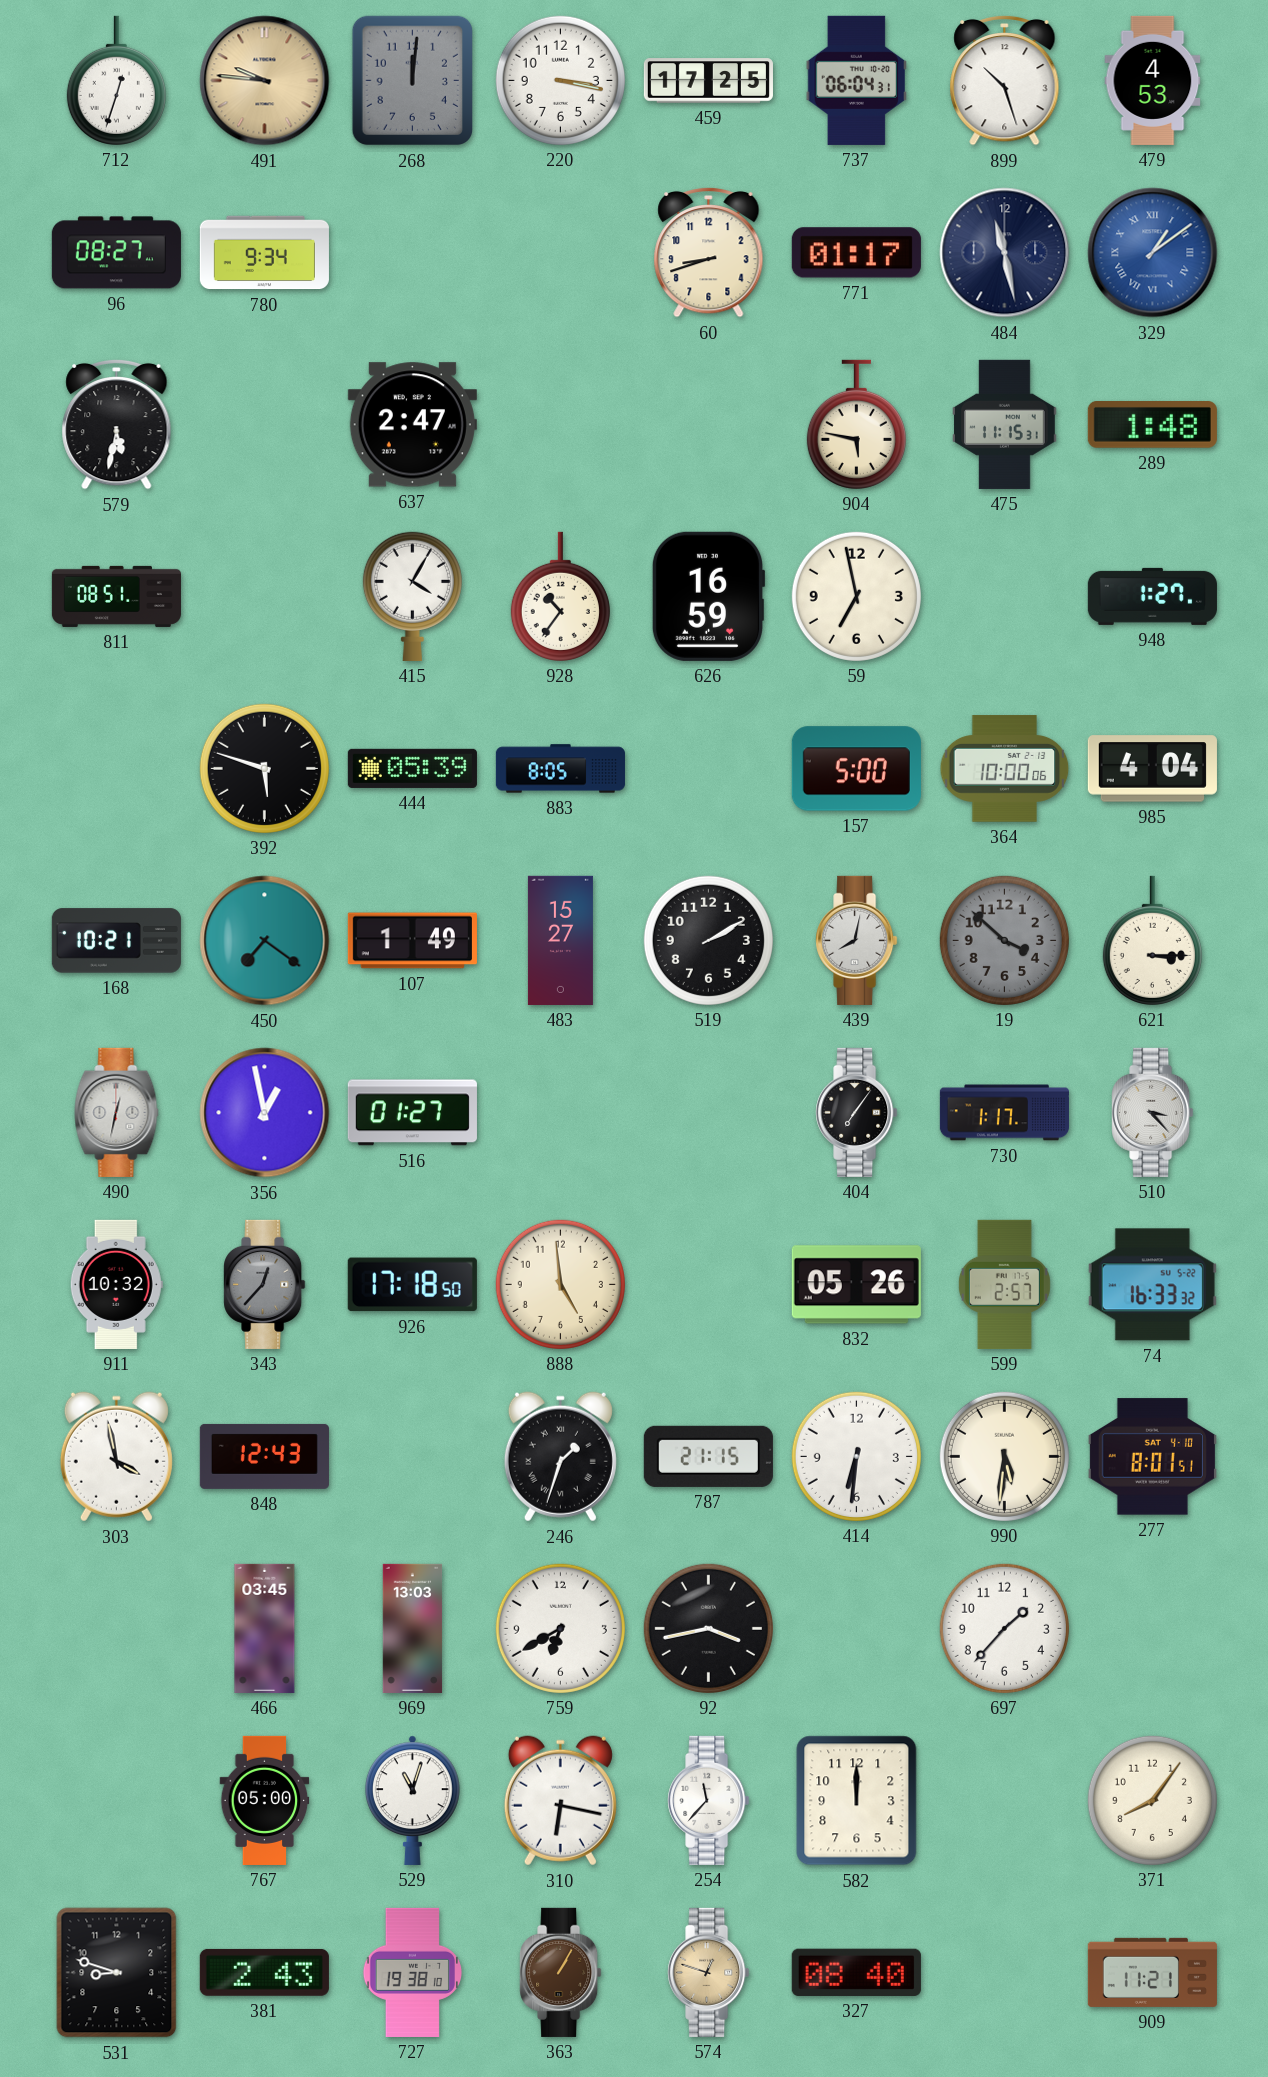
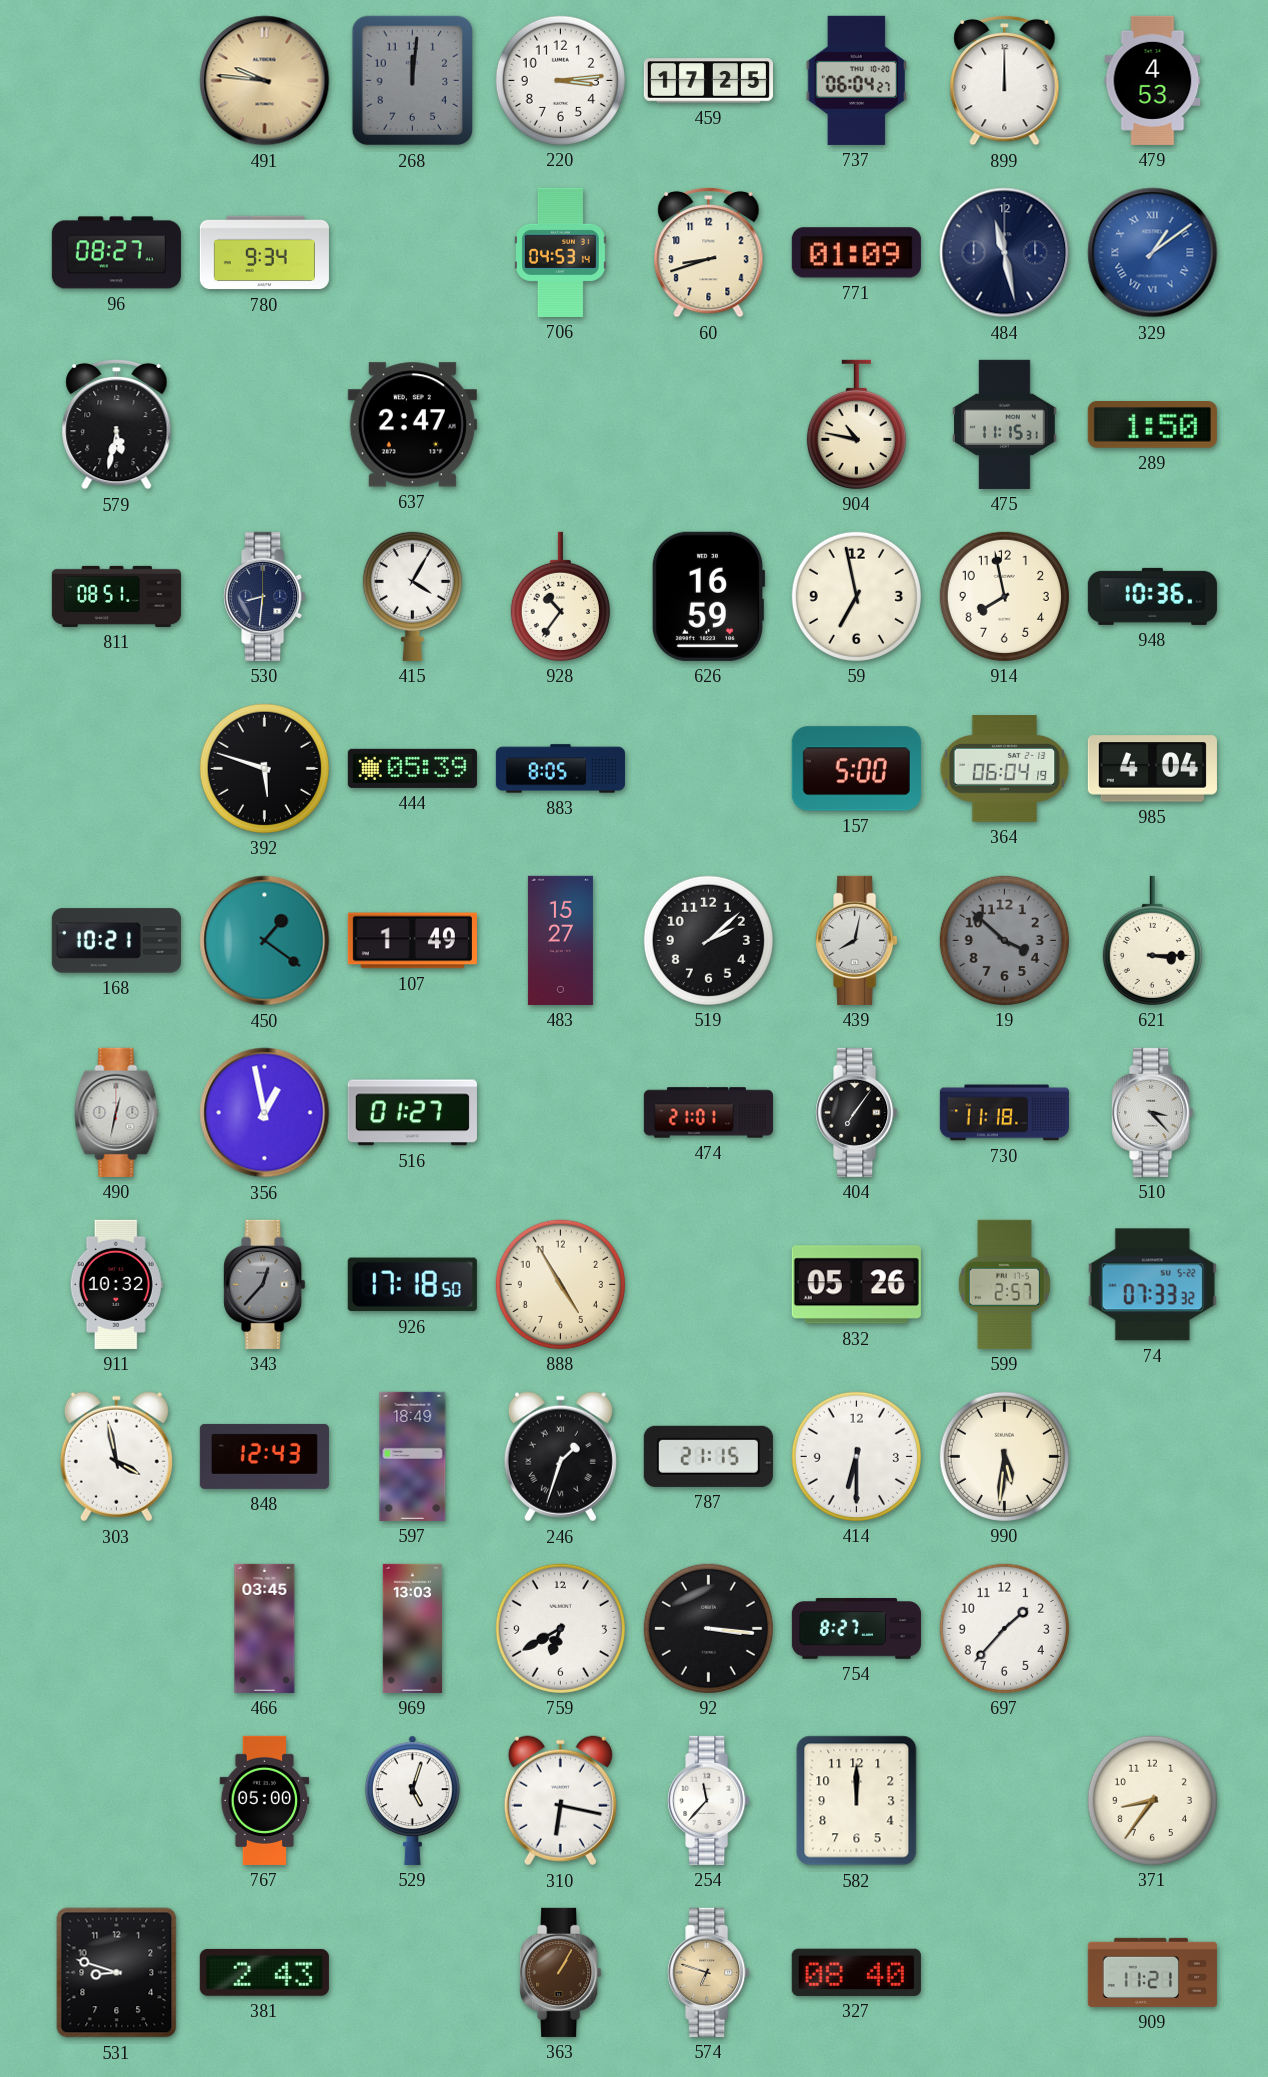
712: 12:33 -> none (116, 80)
220: 3:17 -> 3:14 (560, 80)
737: 06:04:31 -> 06:04:27 (857, 80)
899: 10:27 -> 12:00 (1005, 80)
706: none -> 04:53 (560, 252)
771: 01:17 -> 01:09 (856, 253)
904: 5:47 -> 10:47 (856, 424)
289: 1:48 -> 1:50 (1152, 425)
530: none -> 8:31 (265, 596)
914: none -> 7:58 (1004, 596)
948: 1:27 -> 10:36 (1152, 596)
364: 10:00 -> 06:04 (1005, 769)
450: 7:21 -> 1:21 (265, 941)
519: 2:10 -> 2:08 (708, 940)
474: none -> 21:01 (708, 1113)
730: 1:17 -> 11:18 (1004, 1113)
888: 4:59 -> 4:55 (560, 1284)
74: 16:33 -> 07:33 (1152, 1285)
597: none -> 18:49 (413, 1456)
414: 6:31 -> 6:30 (856, 1456)
277: 8:01 -> none (1152, 1457)
92: 3:43 -> 3:16 (708, 1628)
754: none -> 8:27 (856, 1629)
529: 11:03 -> 5:03 (413, 1800)
371: 8:06 -> 8:36 (1152, 1800)
727: 19:38 -> none (412, 1972)
574: 12:48 -> 6:48 (709, 1972)
